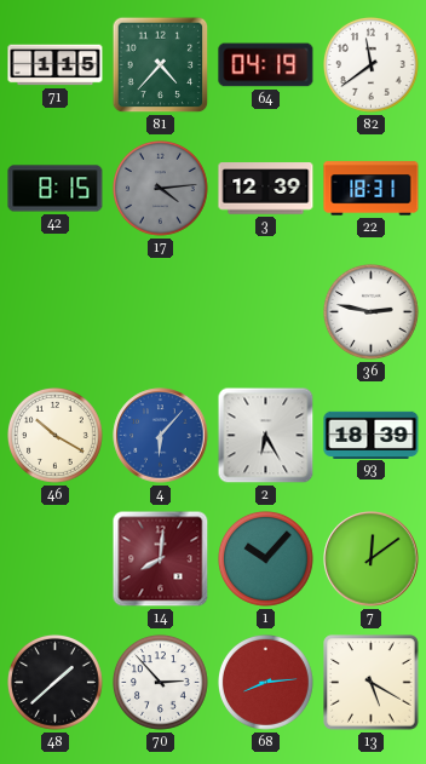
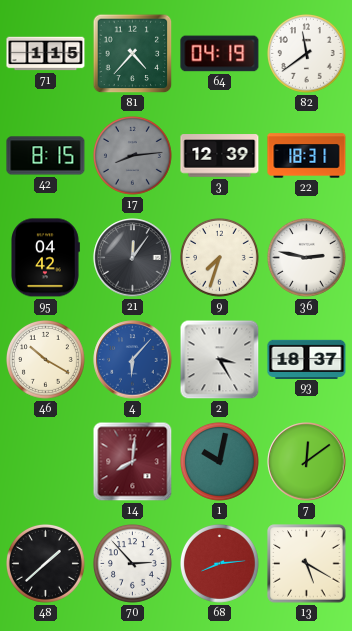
17: 4:14 -> 8:14 (133, 156)
95: none -> 04:42 (45, 258)
21: none -> 12:06 (133, 258)
9: none -> 7:33 (220, 258)
2: 6:25 -> 3:25 (220, 360)
93: 18:39 -> 18:37 (307, 359)
1: 10:07 -> 10:02 (220, 462)
